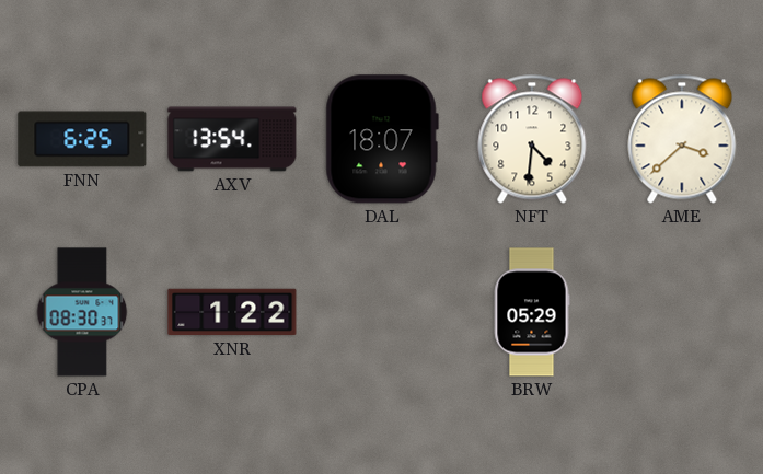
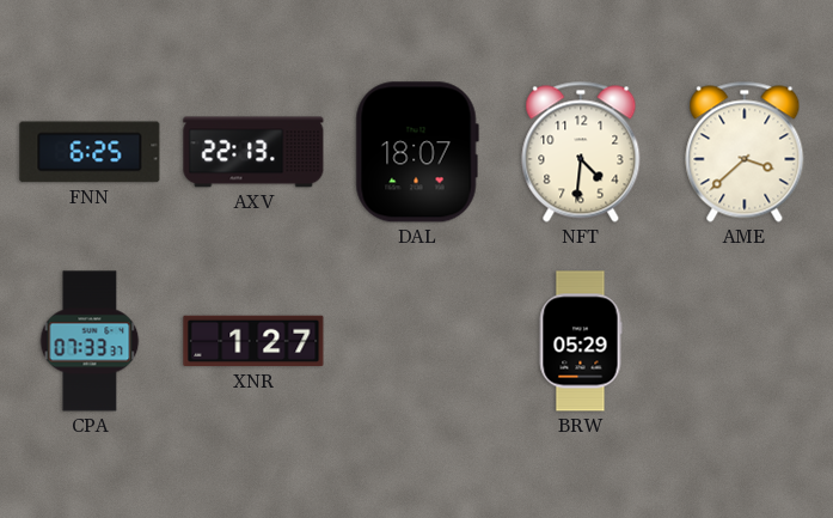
AXV: 13:54 -> 22:13 (253, 152)
CPA: 08:30 -> 07:33 (90, 341)
XNR: 1:22 -> 1:27 (253, 341)
